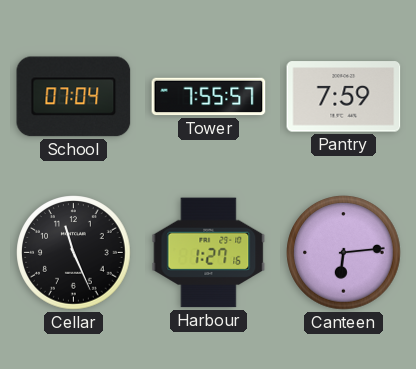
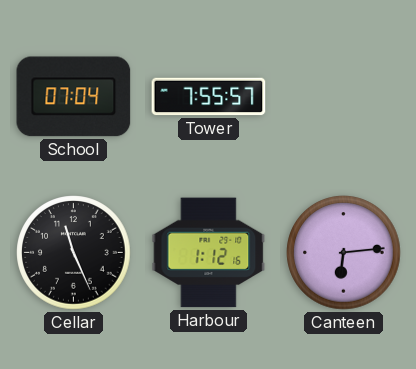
Pantry: 7:59 -> none (344, 97)
Harbour: 1:27 -> 1:12 (209, 253)
